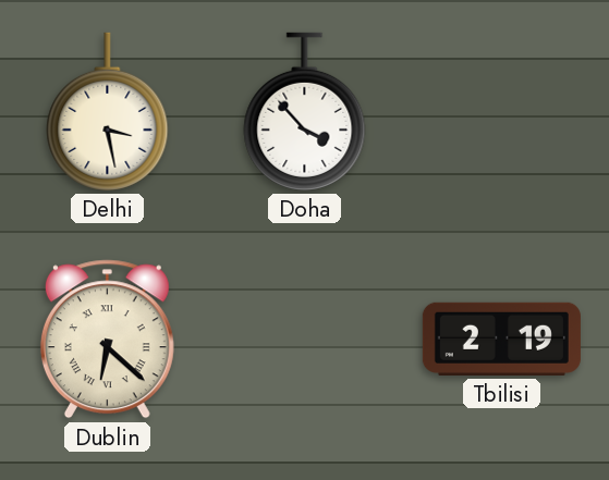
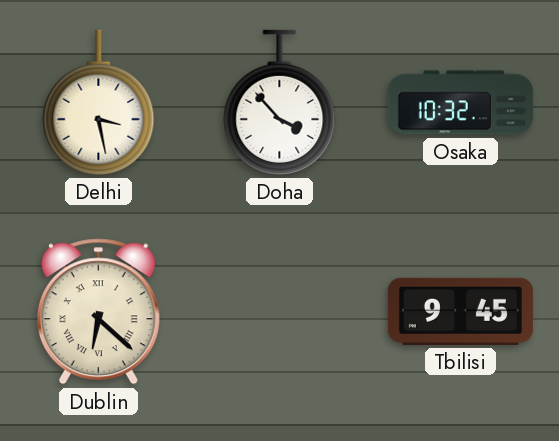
Osaka: none -> 10:32 (460, 103)
Tbilisi: 2:19 -> 9:45 (460, 311)
